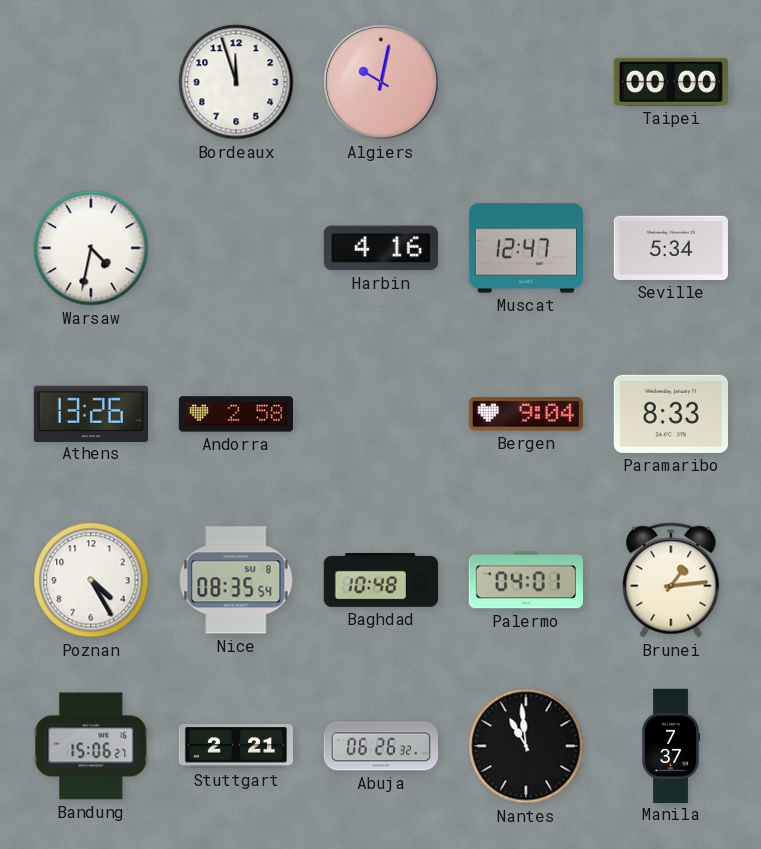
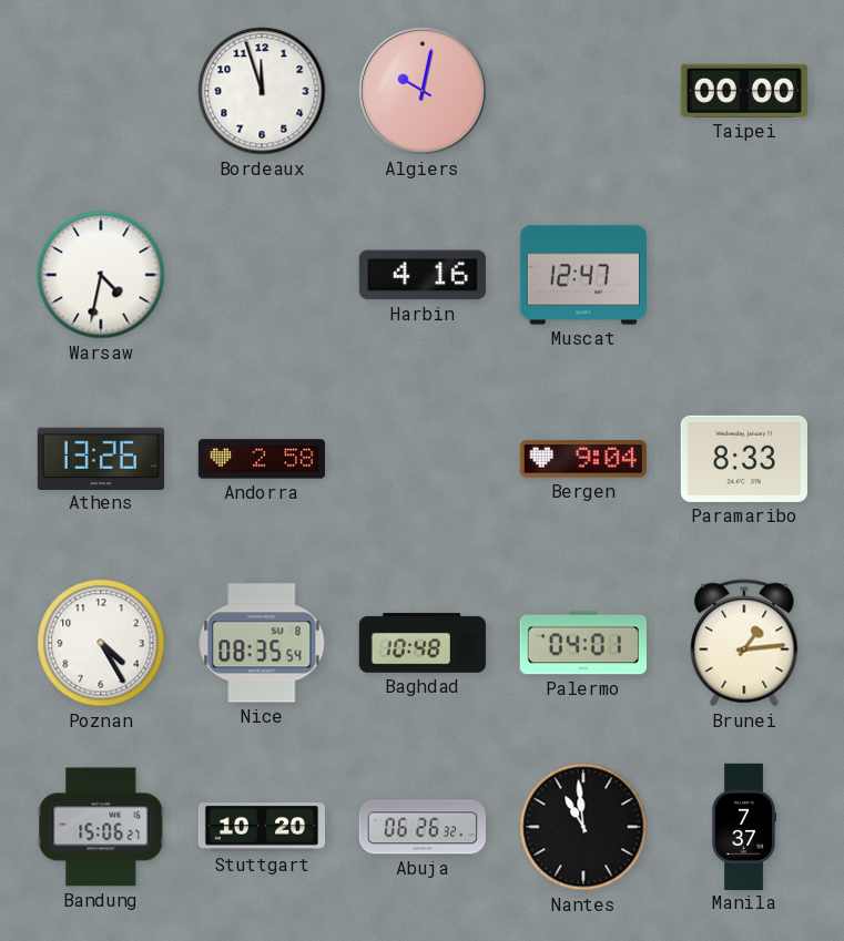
Seville: 5:34 -> none (671, 248)
Stuttgart: 2:21 -> 10:20 (261, 827)
